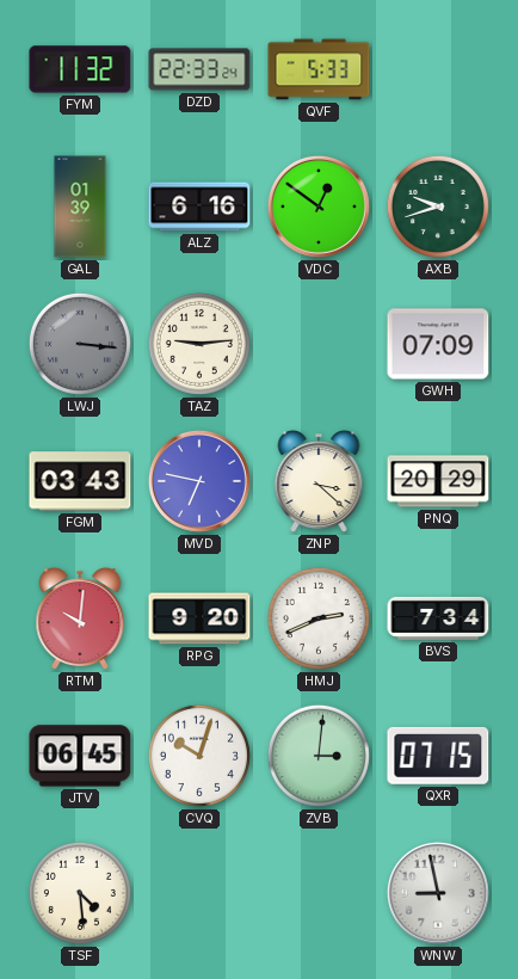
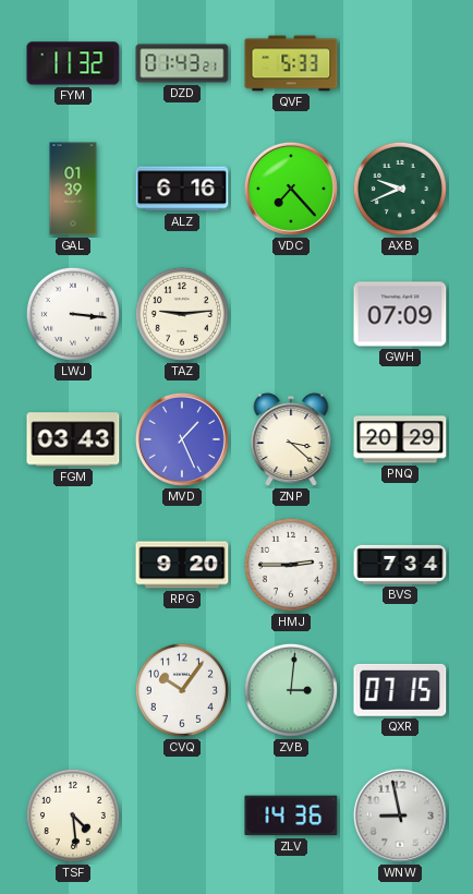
DZD: 22:33 -> 01:43 (182, 63)
VDC: 12:51 -> 7:23 (291, 189)
AXB: 9:42 -> 9:41 (400, 189)
LWJ dial: grey -> white (73, 314)
MVD: 6:47 -> 1:26 (182, 439)
RTM: 10:01 -> none (80, 620)
HMJ: 2:41 -> 2:45 (291, 565)
JTV: 06:45 -> none (80, 756)
CVQ: 10:03 -> 10:06 (182, 690)
ZLV: none -> 14:36 (291, 816)
